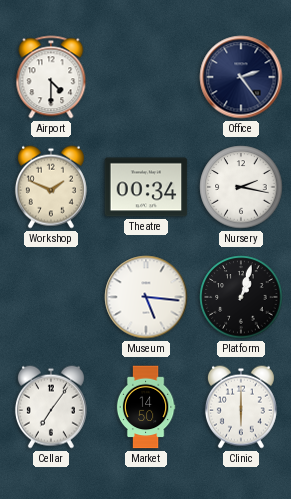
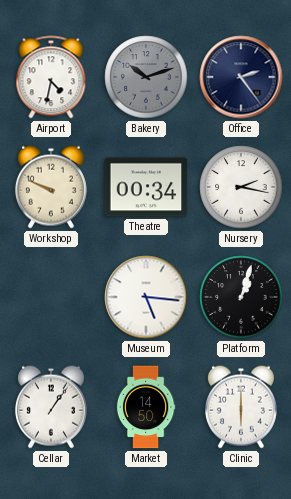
Airport: 4:30 -> 4:32 (51, 77)
Bakery: none -> 10:12 (146, 77)
Workshop: 1:49 -> 9:49 (51, 187)
Cellar: 7:06 -> 1:06 (51, 407)
